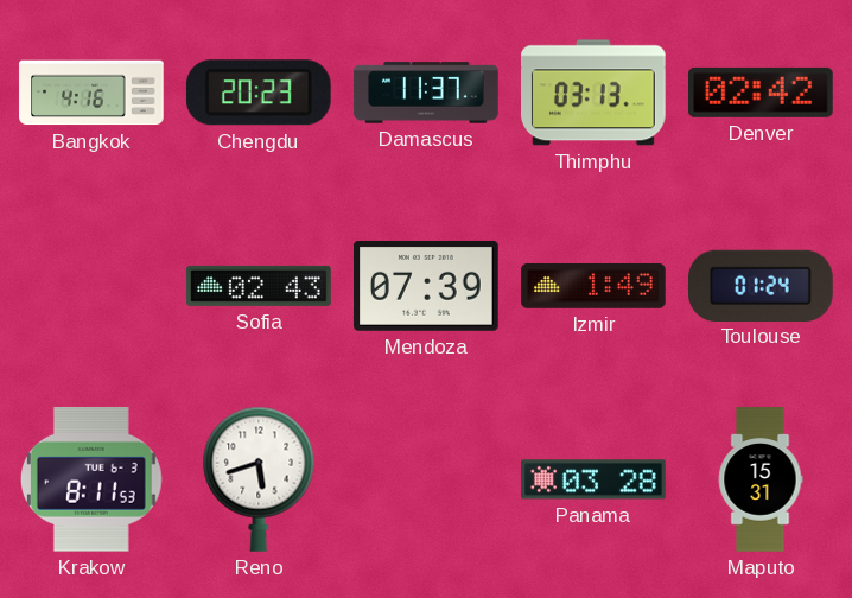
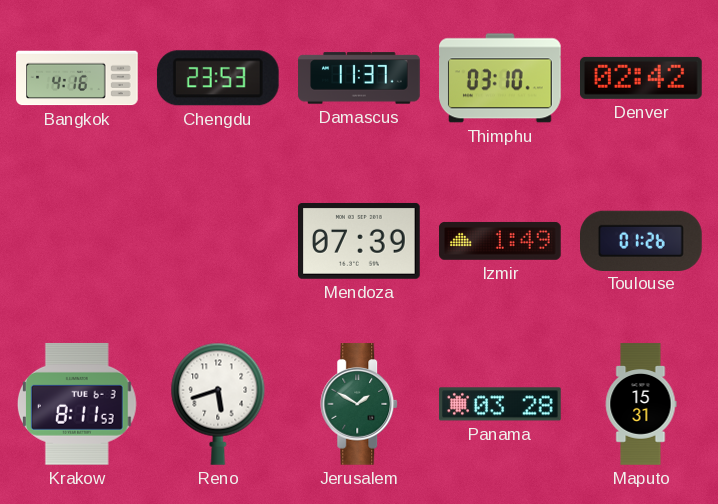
Chengdu: 20:23 -> 23:53 (218, 78)
Thimphu: 03:13 -> 03:10 (501, 78)
Sofia: 02:43 -> none (259, 286)
Toulouse: 01:24 -> 01:26 (642, 240)
Jerusalem: none -> 1:50 (360, 404)
